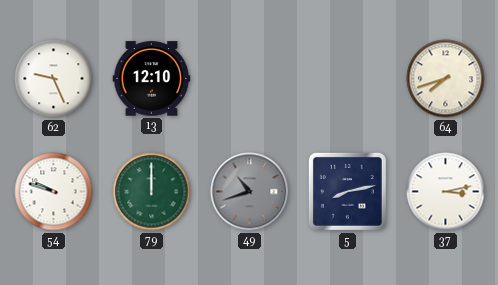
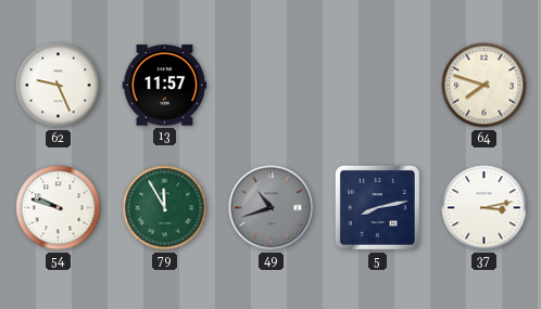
13: 12:10 -> 11:57 (165, 86)
64: 7:42 -> 7:48 (485, 86)
79: 12:00 -> 11:55 (165, 208)
